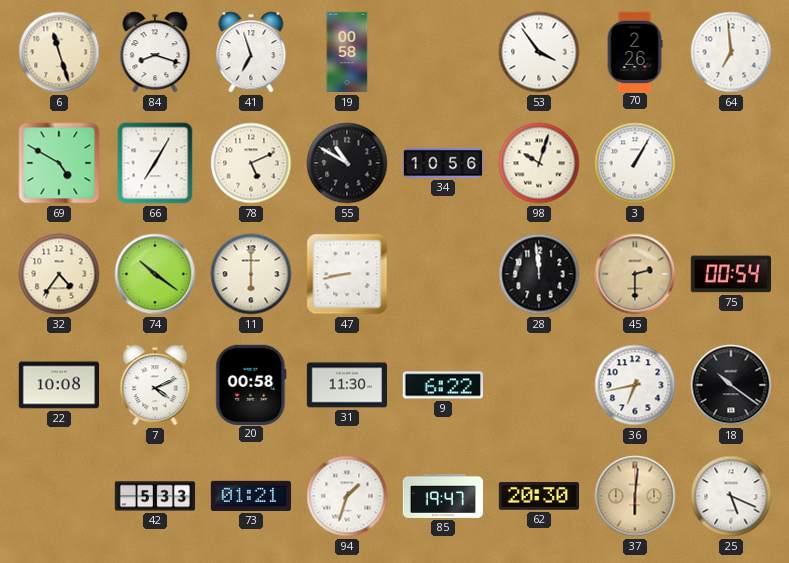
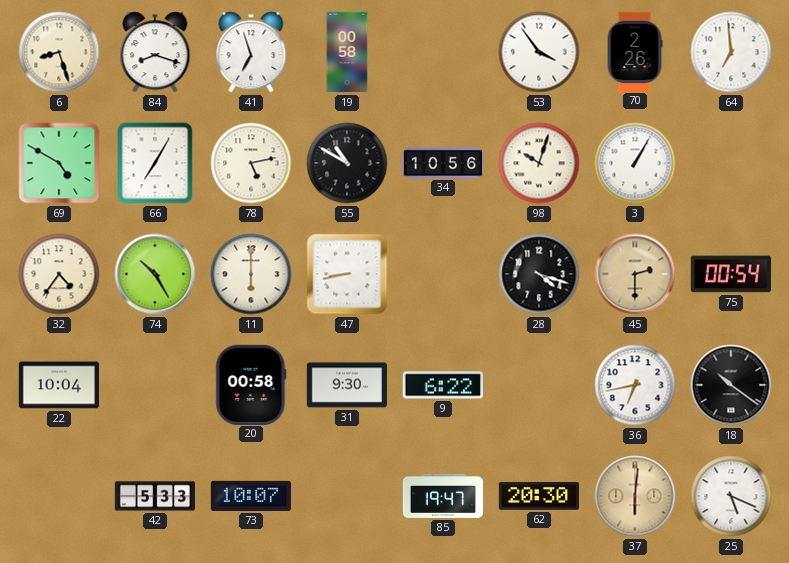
6: 11:27 -> 8:27 (59, 52)
78: 5:11 -> 5:13 (251, 163)
74: 10:21 -> 10:25 (155, 274)
28: 11:59 -> 4:18 (539, 274)
22: 10:08 -> 10:04 (58, 385)
7: 4:11 -> none (155, 385)
31: 11:30 -> 9:30 (346, 385)
73: 01:21 -> 10:07 (250, 496)
94: 1:33 -> none (347, 496)
